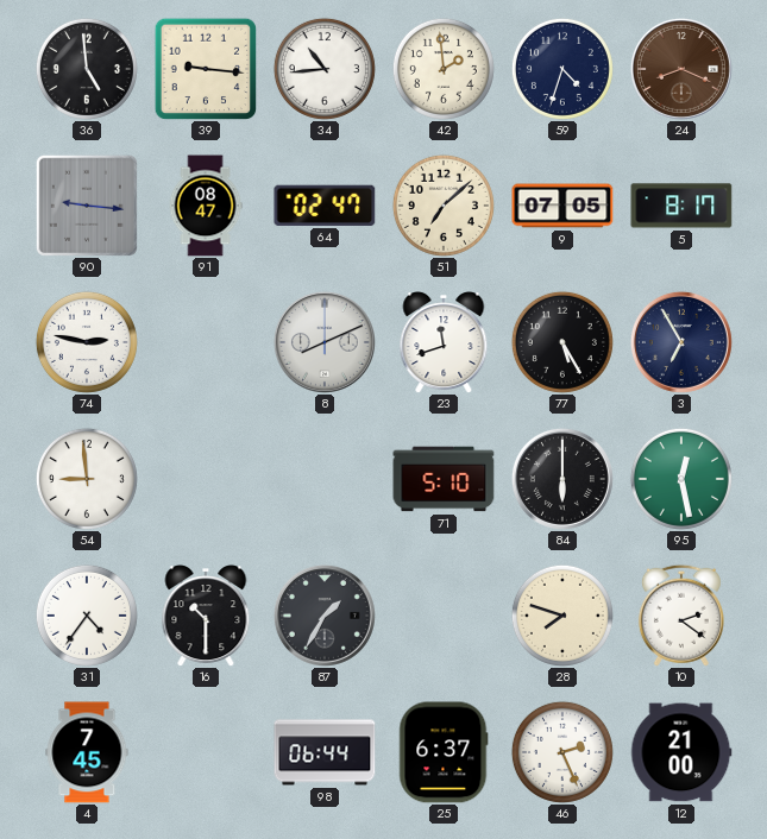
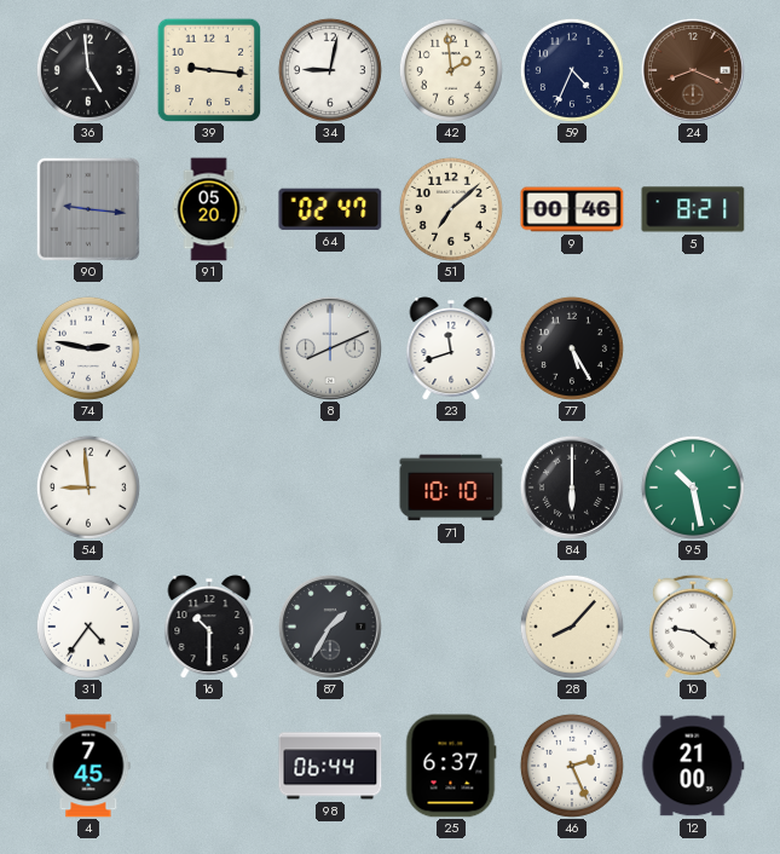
34: 10:44 -> 9:02 (330, 70)
59: 4:33 -> 4:34 (572, 70)
91: 08:47 -> 05:20 (209, 209)
9: 07:05 -> 00:46 (572, 209)
5: 8:17 -> 8:21 (693, 209)
3: 6:55 -> none (681, 342)
71: 5:10 -> 10:10 (451, 487)
95: 12:28 -> 10:28 (693, 487)
28: 7:48 -> 8:07 (572, 627)
10: 2:21 -> 9:21 (693, 627)
